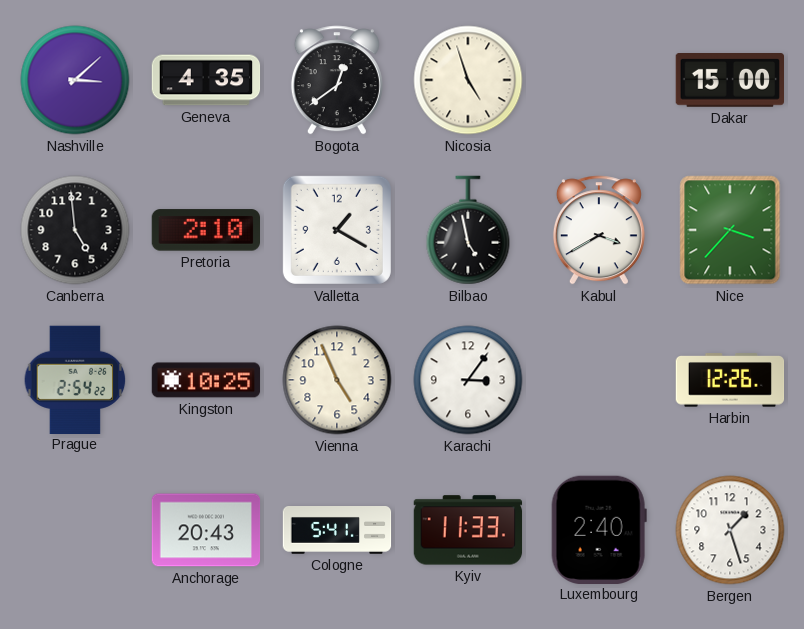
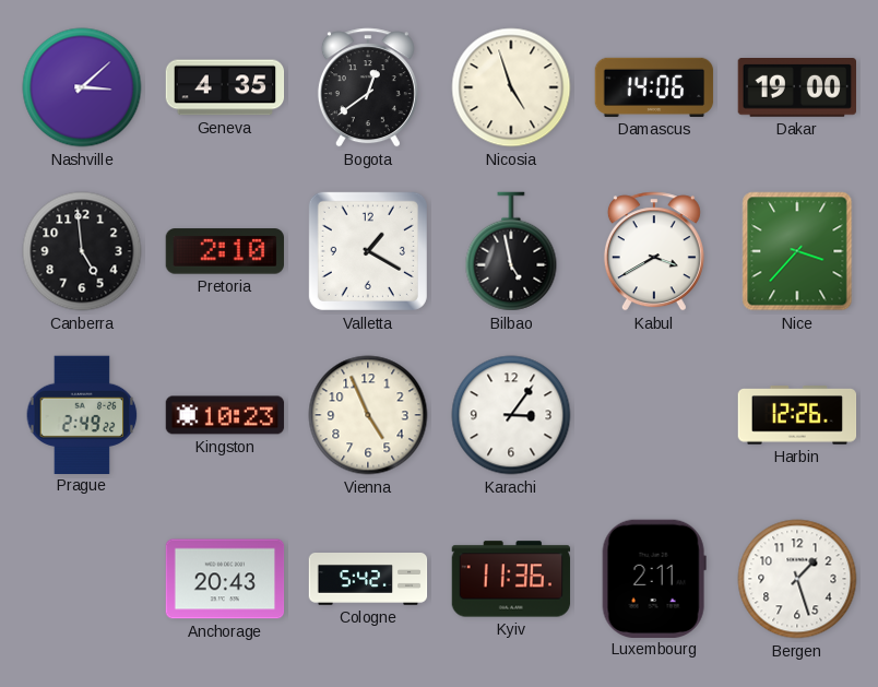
Damascus: none -> 14:06 (654, 87)
Dakar: 15:00 -> 19:00 (796, 88)
Prague: 2:54 -> 2:49 (82, 414)
Kingston: 10:25 -> 10:23 (225, 415)
Cologne: 5:41 -> 5:42 (368, 580)
Kyiv: 11:33 -> 11:36 (511, 579)
Luxembourg: 2:40 -> 2:11 (654, 578)
